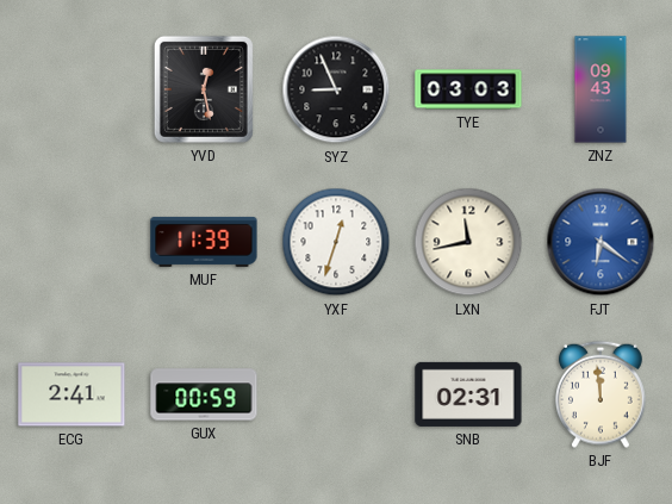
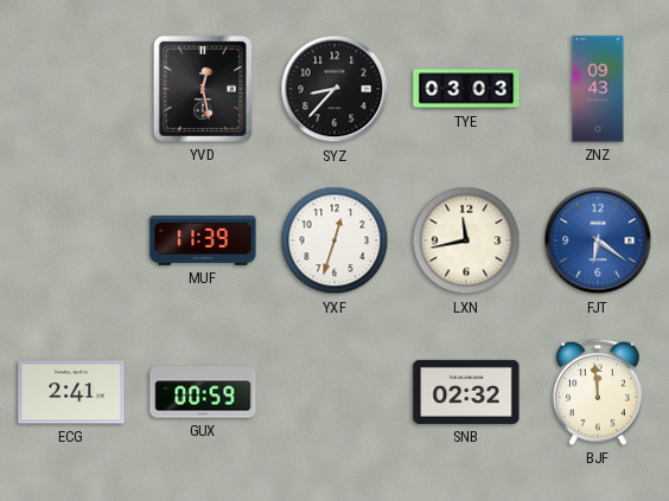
SYZ: 8:56 -> 8:37 (334, 89)
SNB: 02:31 -> 02:32 (466, 392)
